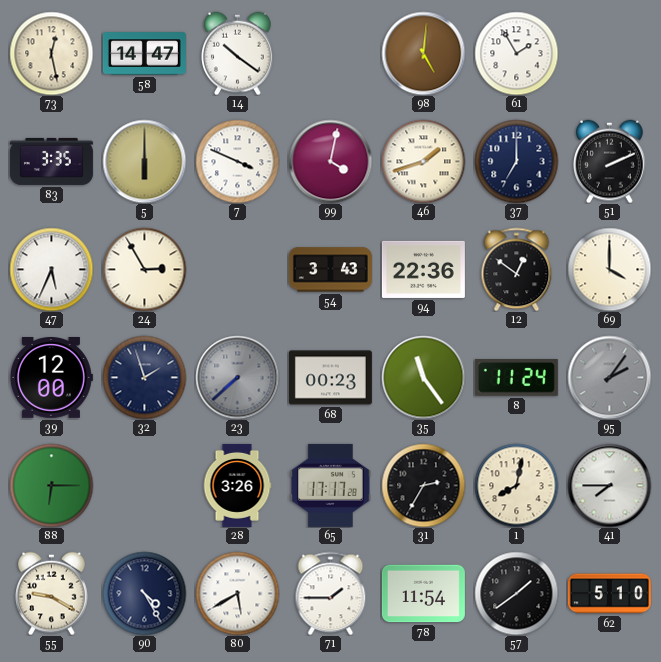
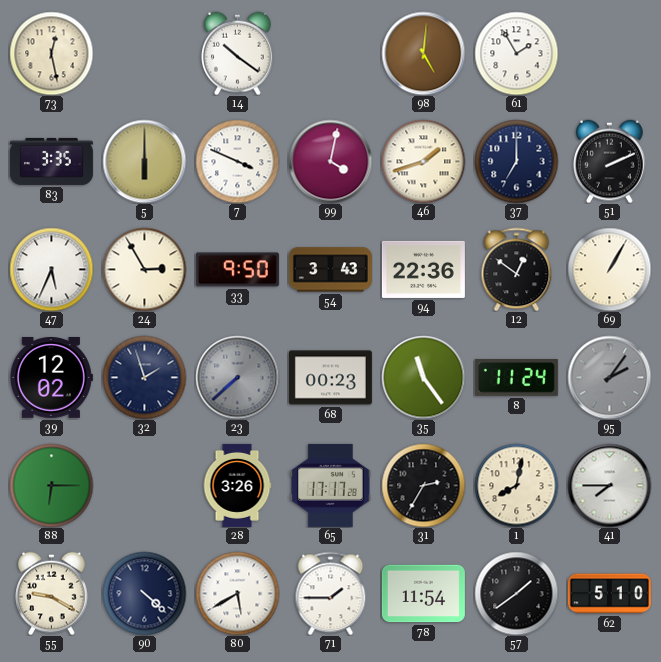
58: 14:47 -> none (144, 54)
33: none -> 9:50 (237, 270)
69: 4:00 -> 1:05 (609, 269)
39: 12:00 -> 12:02 (51, 378)
90: 4:25 -> 4:22 (144, 593)
